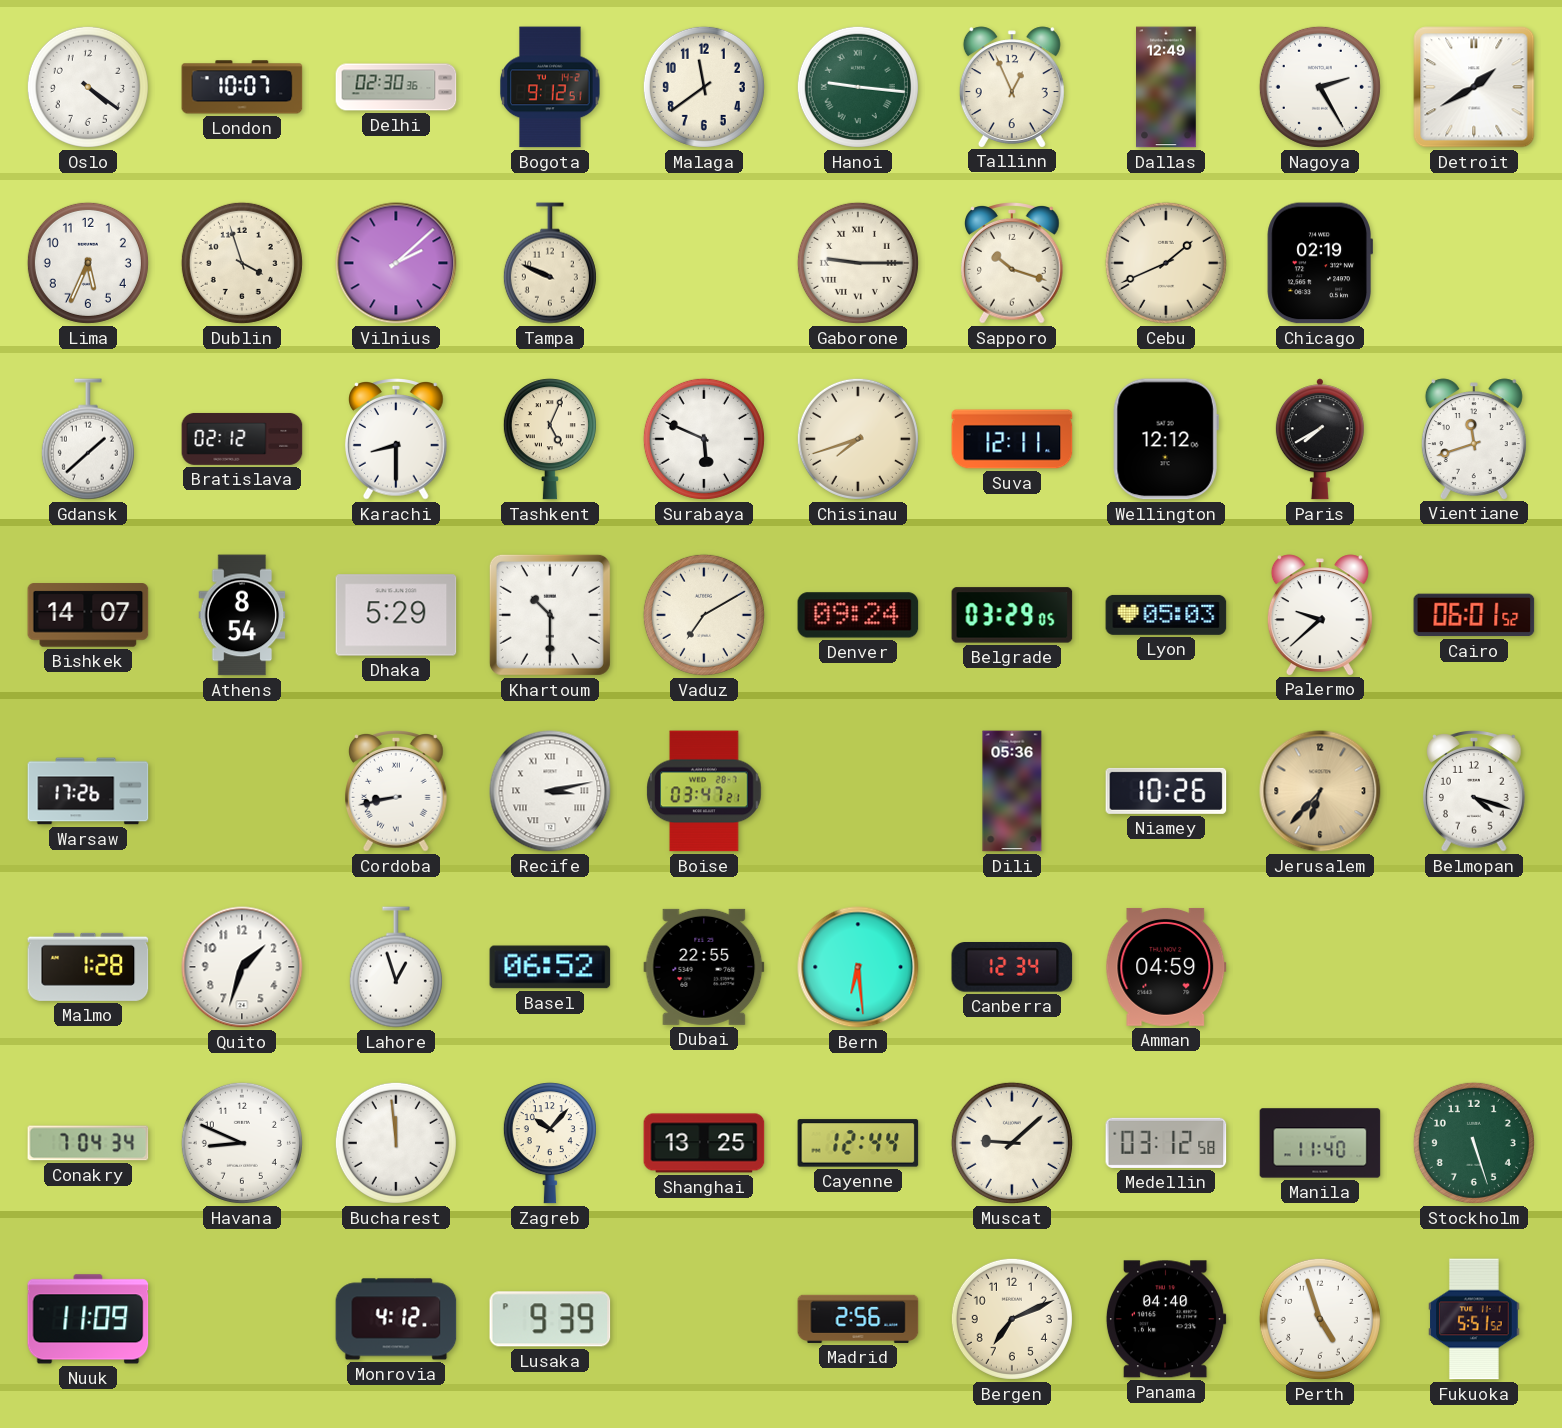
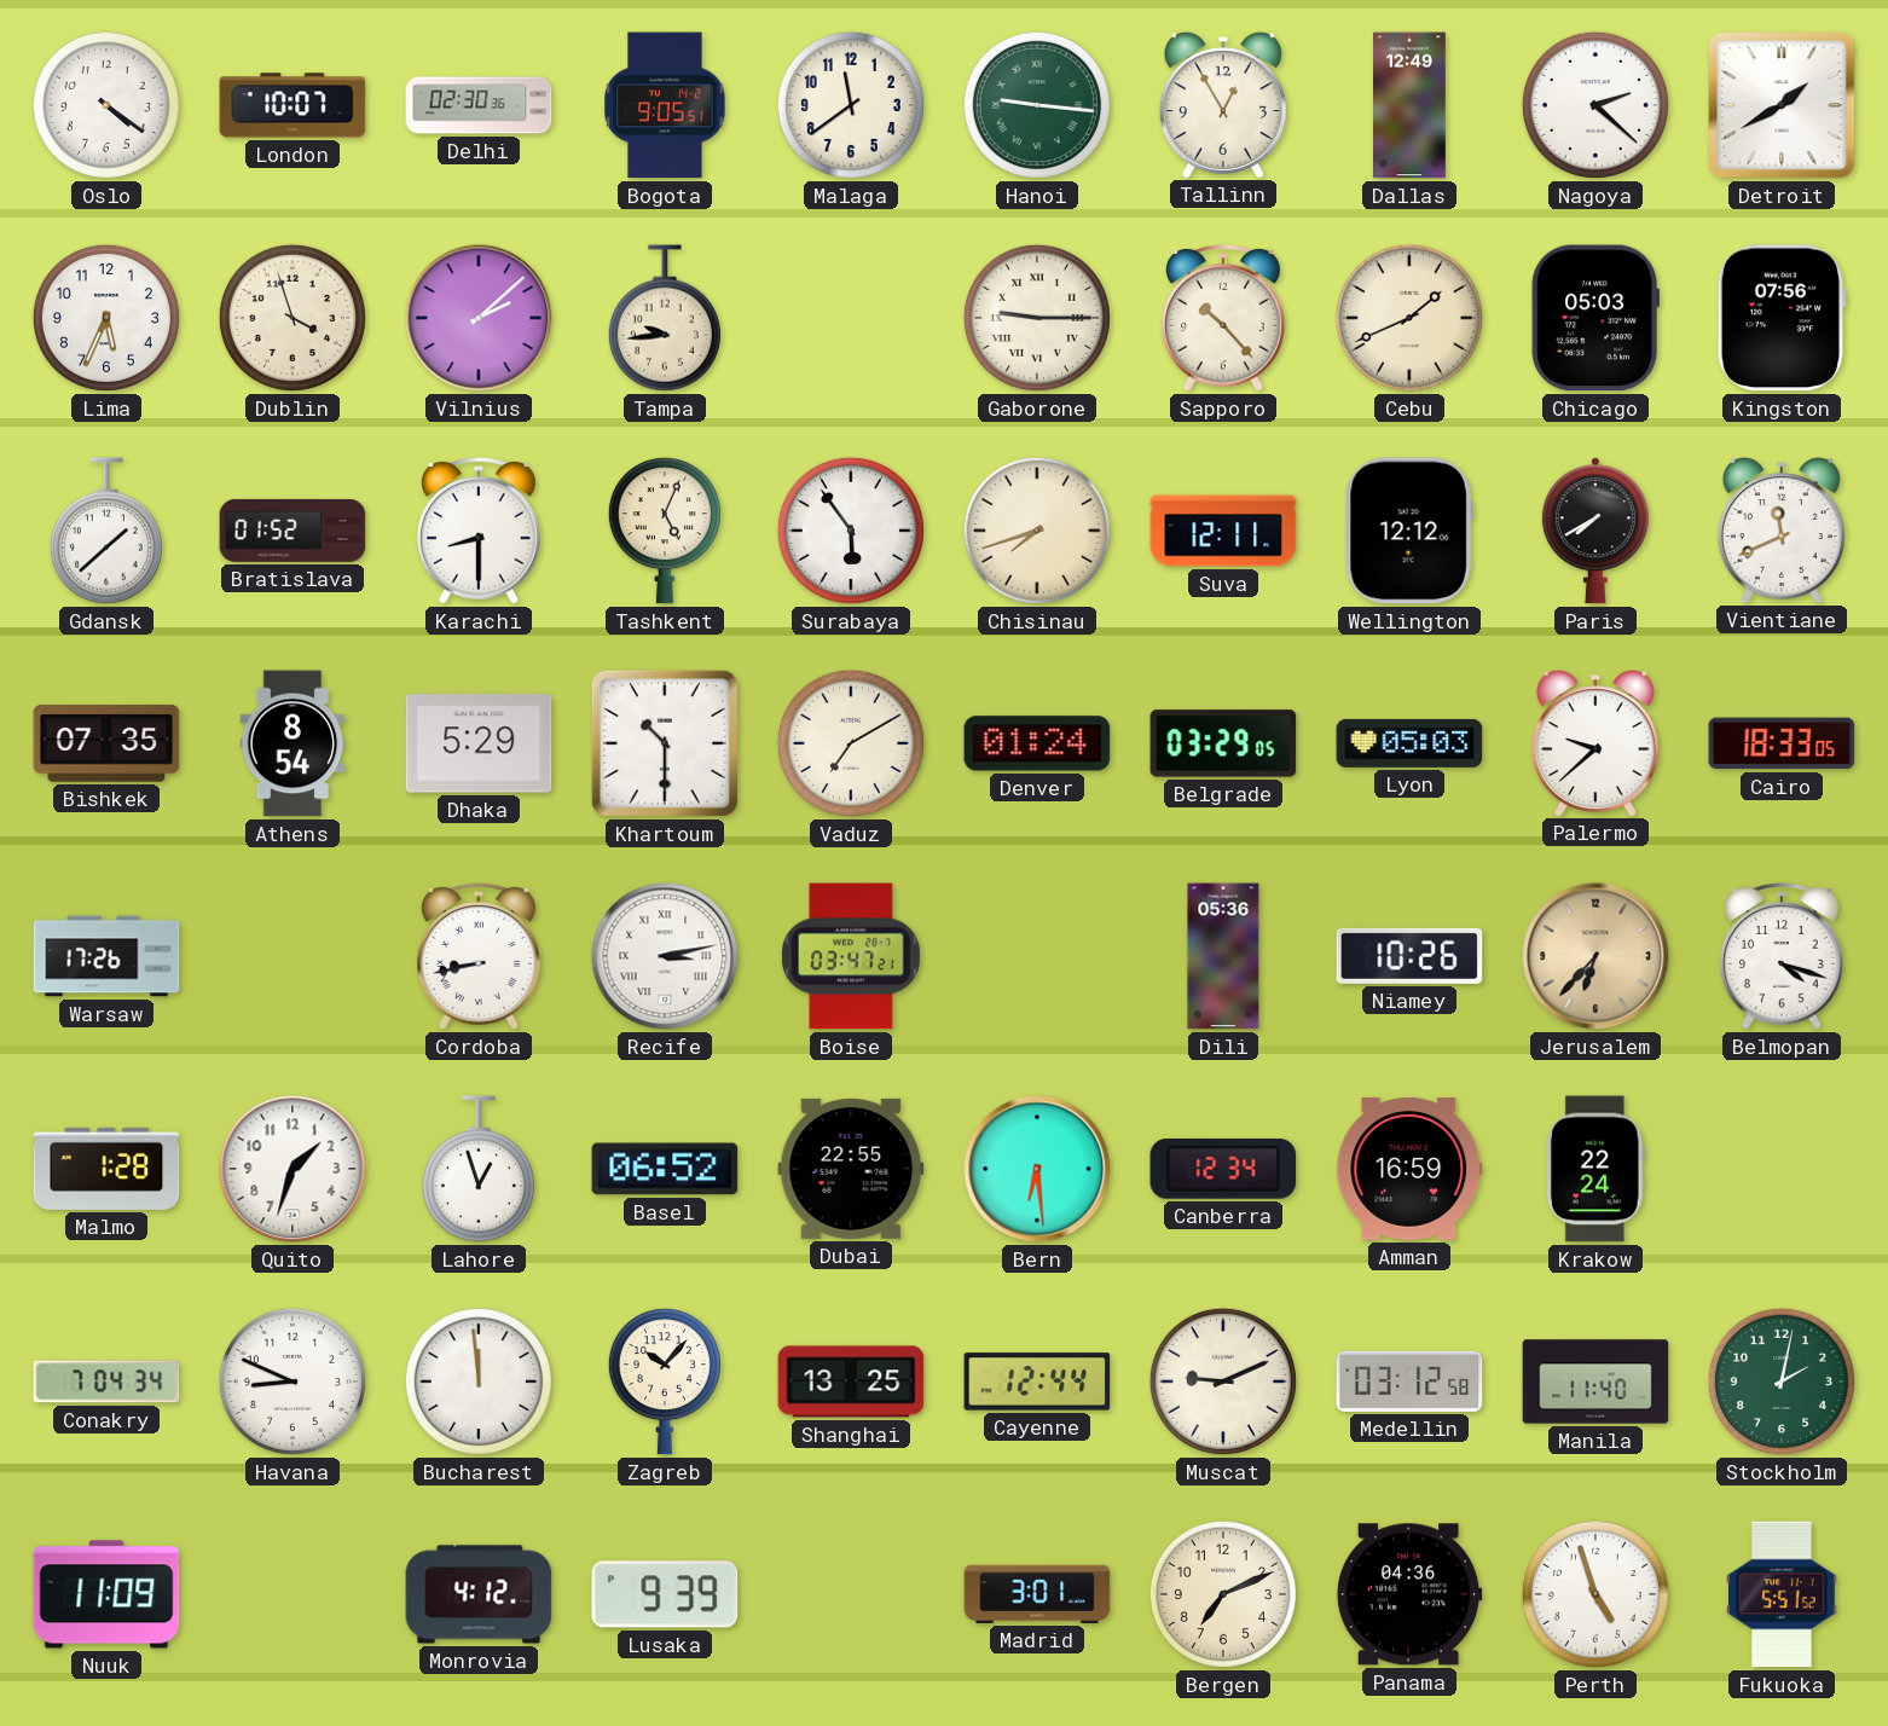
Bogota: 9:12 -> 9:05 (665, 105)
Tallinn: 12:56 -> 12:55 (1223, 105)
Nagoya: 2:25 -> 2:22 (1595, 105)
Tampa: 9:49 -> 9:44 (665, 318)
Sapporo: 10:18 -> 10:23 (1224, 318)
Chicago: 02:19 -> 05:03 (1594, 318)
Kingston: none -> 07:56 (1782, 318)
Bratislava: 02:12 -> 01:52 (293, 531)
Surabaya: 5:49 -> 5:54 (851, 531)
Vientiane: 11:42 -> 11:41 (1782, 531)
Bishkek: 14:07 -> 07:35 (106, 743)
Denver: 09:24 -> 01:24 (1037, 743)
Cairo: 06:01 -> 18:33 (1782, 743)
Amman: 04:59 -> 16:59 (1409, 1169)
Krakow: none -> 22:24 (1595, 1169)
Muscat: 9:08 -> 9:11 (1223, 1382)
Stockholm: 5:27 -> 2:02 (1782, 1382)
Madrid: 2:56 -> 3:01 (1037, 1594)
Panama: 04:40 -> 04:36 (1409, 1594)
